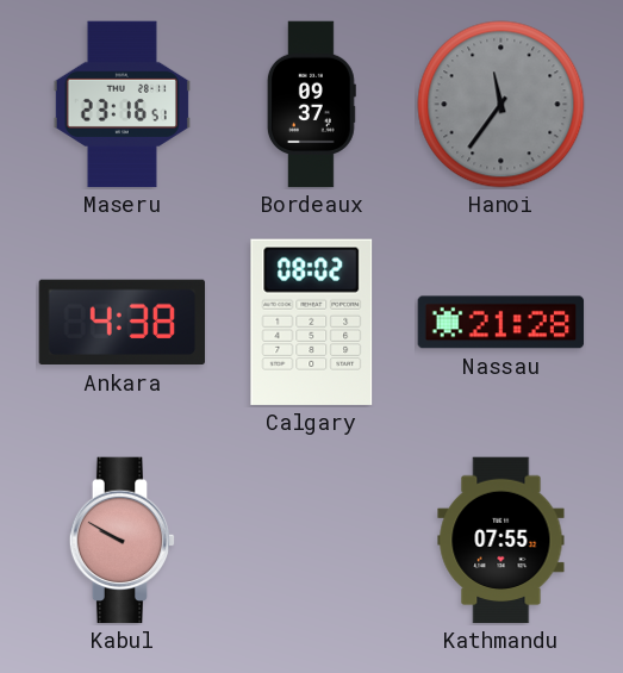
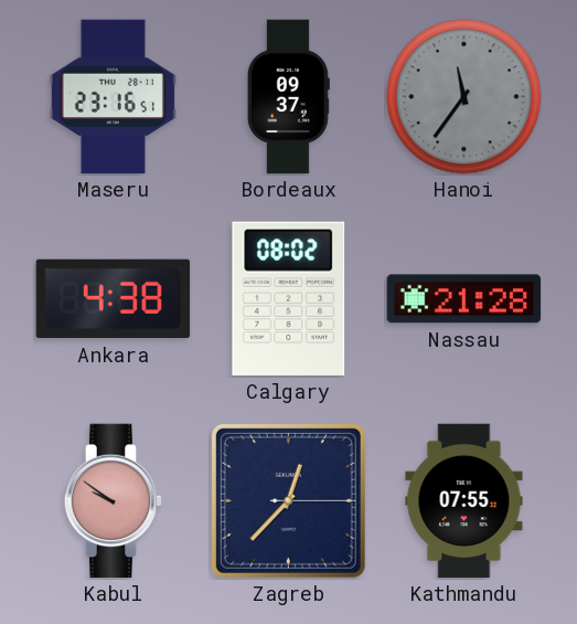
Kabul: 9:50 -> 9:51 (114, 501)
Zagreb: none -> 12:37 (288, 500)
